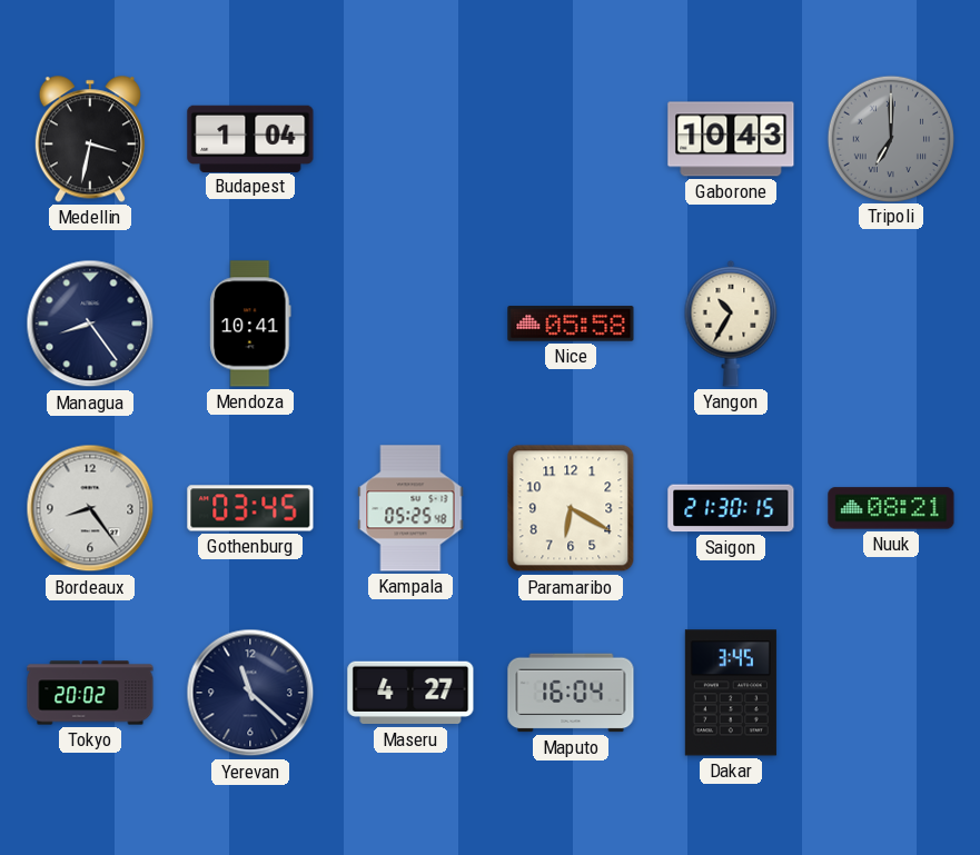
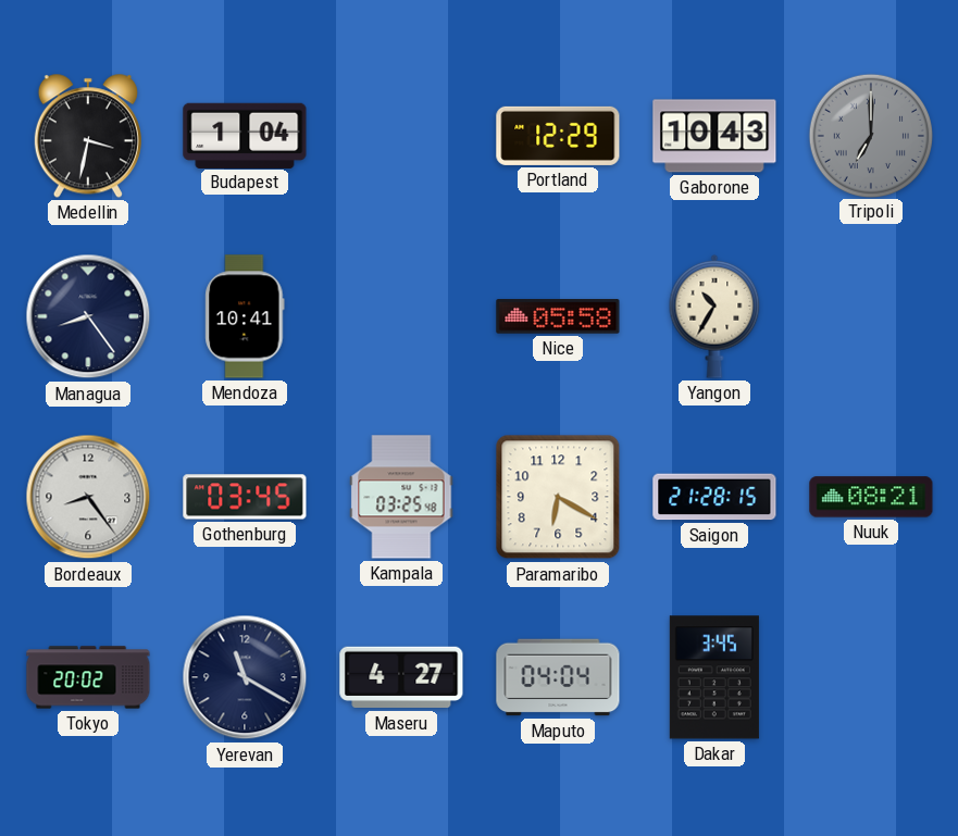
Portland: none -> 12:29 (558, 136)
Kampala: 05:25 -> 03:25 (401, 497)
Saigon: 21:30 -> 21:28 (714, 497)
Yerevan: 11:22 -> 11:20 (245, 677)
Maputo: 16:04 -> 04:04 (558, 677)
